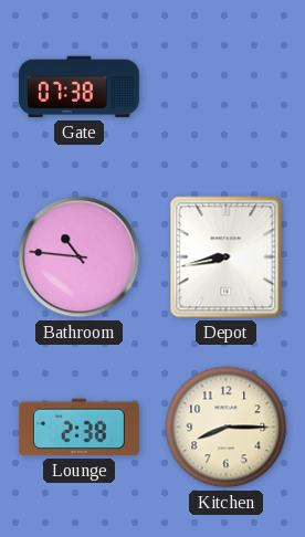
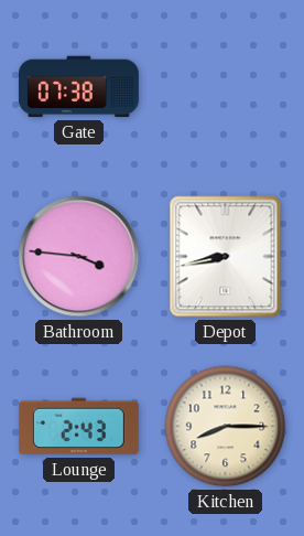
Bathroom: 10:46 -> 3:46 (79, 257)
Lounge: 2:38 -> 2:43 (78, 427)
